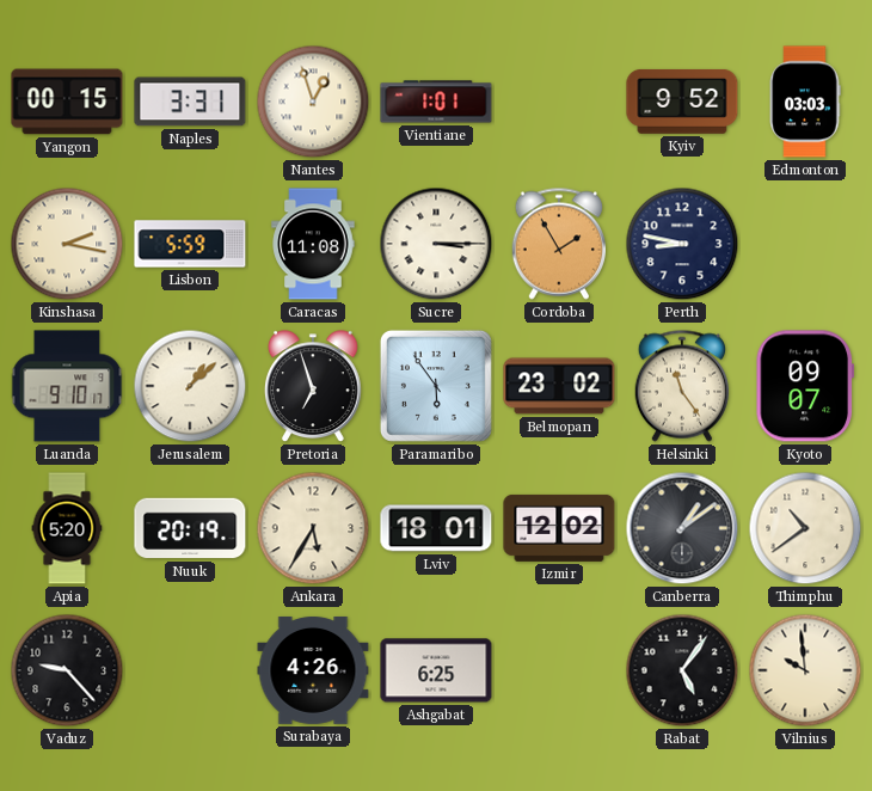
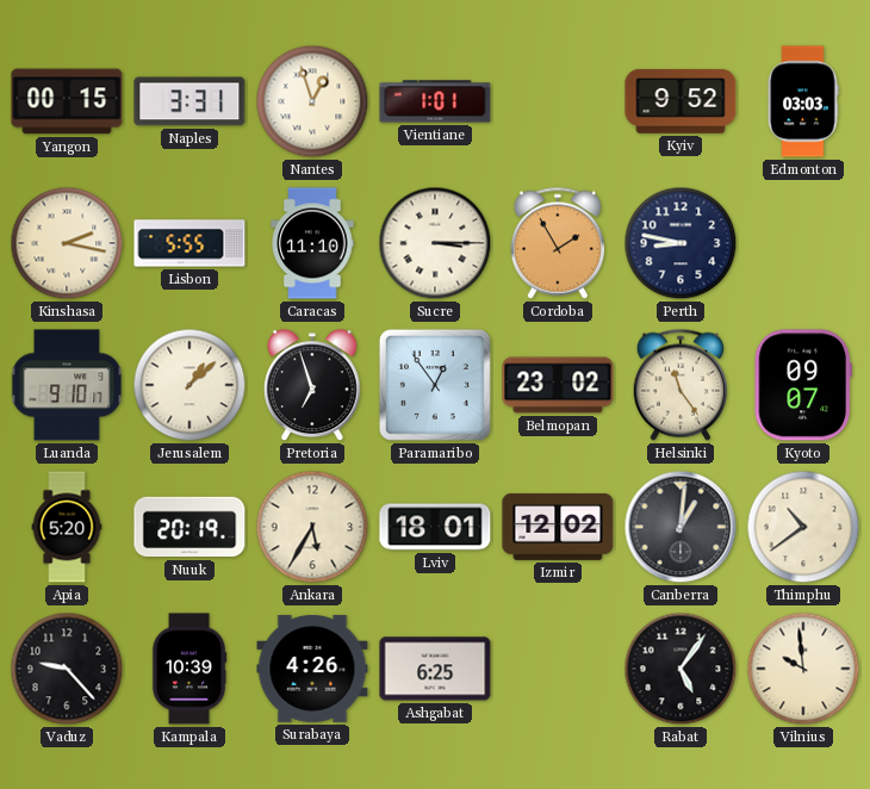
Lisbon: 5:59 -> 5:55 (189, 243)
Caracas: 11:08 -> 11:10 (312, 243)
Paramaribo: 5:54 -> 12:54 (435, 385)
Canberra: 1:09 -> 1:01 (681, 527)
Kampala: none -> 10:39 (189, 669)
